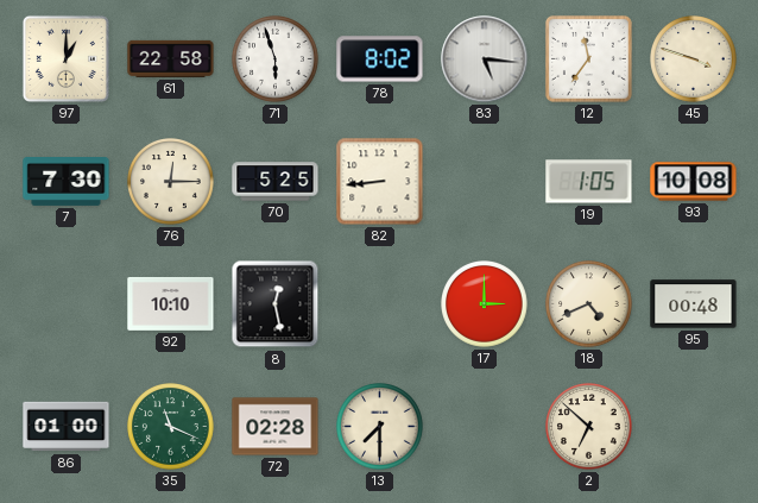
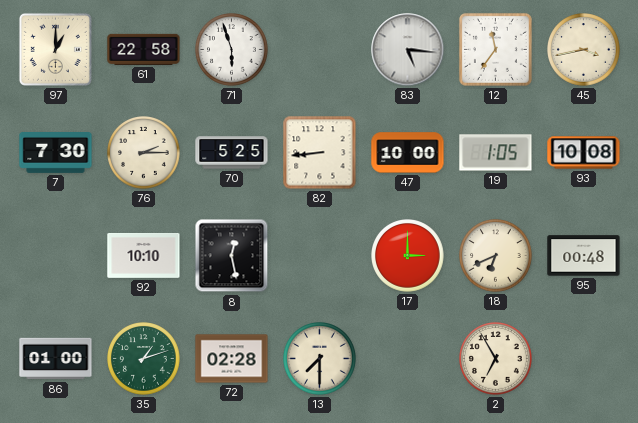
78: 8:02 -> none (380, 59)
45: 3:48 -> 3:43 (584, 50)
76: 12:15 -> 2:15 (144, 153)
47: none -> 10:00 (408, 153)
18: 4:41 -> 6:41 (496, 256)
35: 11:19 -> 1:12 (144, 359)
2: 6:52 -> 6:55 (496, 359)
